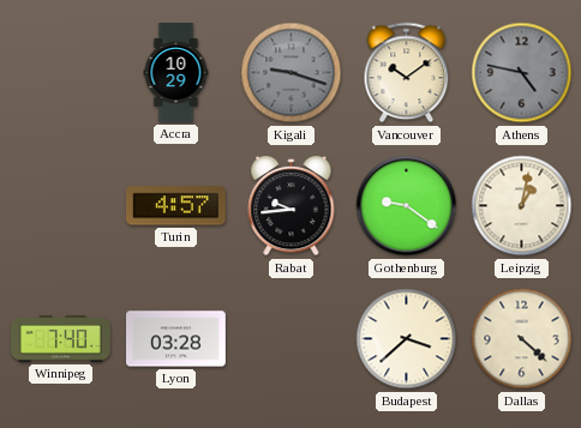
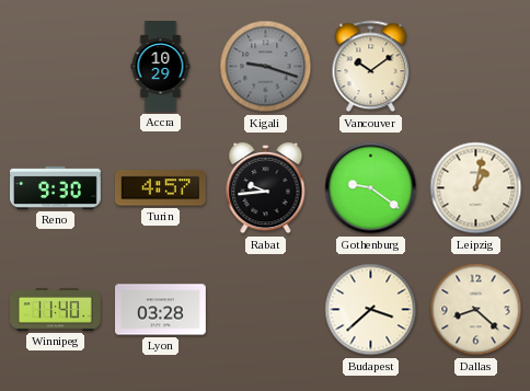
Athens: 4:47 -> none (522, 73)
Reno: none -> 9:30 (56, 187)
Winnipeg: 7:40 -> 11:40 (56, 309)
Dallas: 4:22 -> 8:22 (476, 310)
